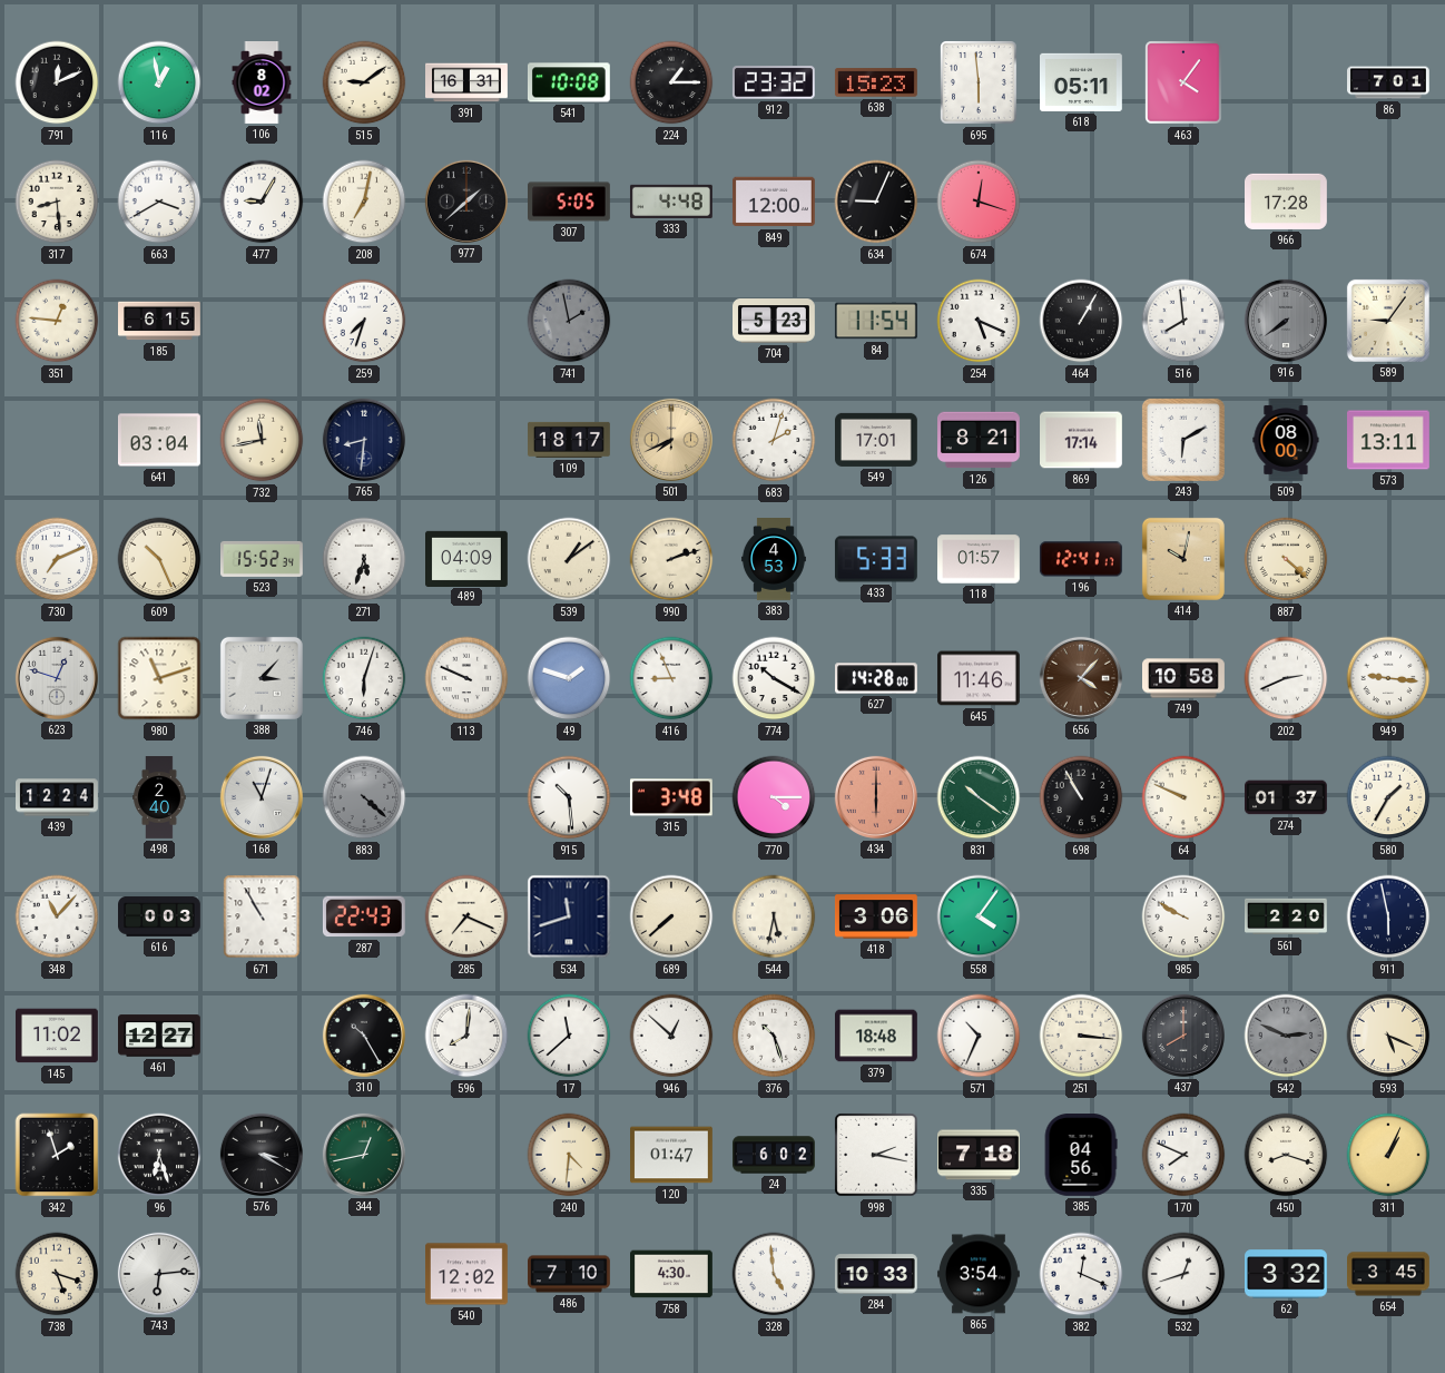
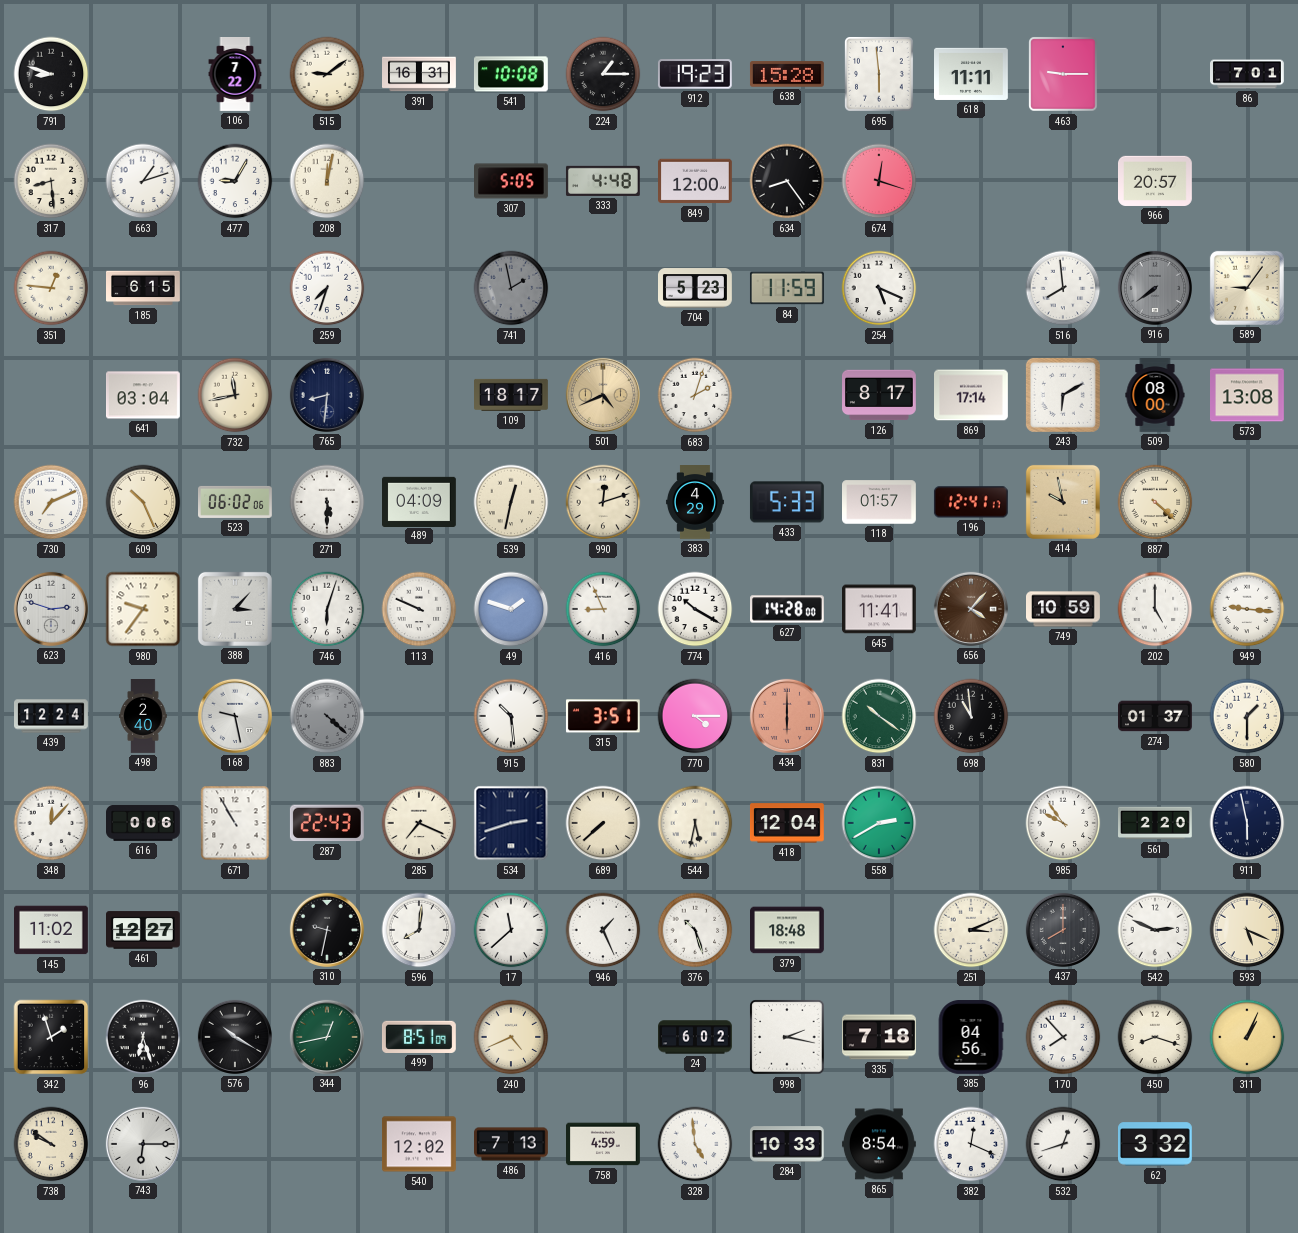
791: 12:11 -> 8:48 (51, 74)
116: 12:58 -> none (159, 82)
106: 8:02 -> 7:22 (235, 75)
912: 23:32 -> 19:23 (695, 74)
638: 15:23 -> 15:28 (787, 74)
618: 05:11 -> 11:11 (972, 74)
463: 4:06 -> 9:15 (1063, 74)
663: 3:40 -> 1:12 (143, 181)
208: 7:02 -> 12:02 (327, 181)
977: 1:38 -> none (466, 202)
634: 9:04 -> 8:24 (787, 181)
966: 17:28 -> 20:57 (1156, 181)
84: 11:54 -> 11:59 (787, 288)
464: 1:05 -> none (1081, 321)
501: 7:41 -> 4:41 (603, 395)
549: 17:01 -> none (877, 440)
126: 8:21 -> 8:17 (880, 395)
573: 13:11 -> 13:08 (1248, 395)
523: 15:52 -> 06:02 (236, 502)
271: 5:33 -> 5:30 (327, 502)
539: 1:09 -> 12:32 (511, 502)
990: 2:12 -> 12:12 (603, 502)
383: 4:53 -> 4:29 (695, 503)
414: 10:02 -> 9:58 (1063, 502)
623: 12:48 -> 2:48 (51, 609)
980: 11:12 -> 9:36 (143, 609)
645: 11:46 -> 11:41 (880, 609)
749: 10:58 -> 10:59 (1064, 609)
202: 2:41 -> 5:00 (1155, 609)
168: 11:03 -> 9:28 (235, 716)
315: 3:48 -> 3:51 (603, 716)
698: 10:55 -> 10:59 (971, 716)
64: 9:49 -> none (1183, 797)
580: 1:35 -> 1:30 (1247, 716)
348: 11:07 -> 12:07 (51, 823)
616: 0:03 -> 0:06 (144, 823)
534: 11:42 -> 2:42 (511, 823)
418: 3:06 -> 12:04 (787, 823)
558: 4:06 -> 2:40 (879, 823)
985: 9:50 -> 9:54 (1063, 823)
310: 10:25 -> 9:32 (327, 930)
946: 12:52 -> 1:26 (603, 930)
571: 10:34 -> none (979, 1036)
251: 3:16 -> 3:11 (971, 930)
542 dial: grey -> white (1155, 930)
576: 3:20 -> 10:20 (235, 1037)
499: none -> 8:51 (419, 1037)
240: 4:31 -> 4:41 (511, 1037)
120: 01:47 -> none (672, 1155)
170: 7:49 -> 7:53 (1063, 1037)
738: 5:18 -> 9:51 (51, 1144)
743: 6:14 -> 6:15 (143, 1144)
486: 7:10 -> 7:13 (512, 1144)
758: 4:30 -> 4:59 (604, 1144)
865: 3:54 -> 8:54 (879, 1144)
654: 3:45 -> none (1389, 1274)
